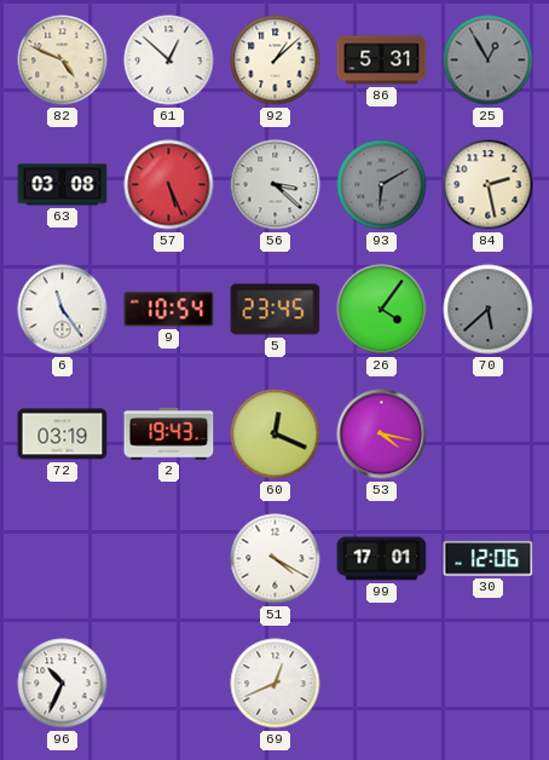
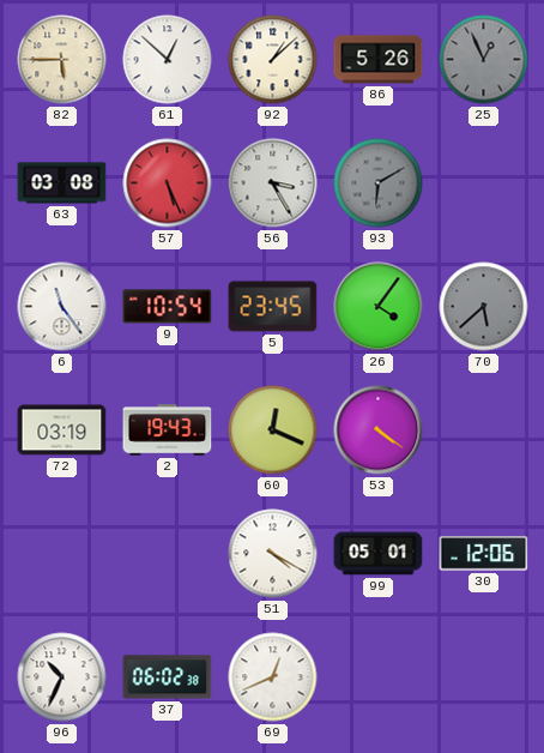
82: 4:49 -> 5:45 (62, 60)
86: 5:31 -> 5:26 (379, 60)
25: 12:55 -> 12:56 (484, 60)
56: 3:22 -> 3:25 (273, 183)
84: 2:28 -> none (489, 185)
53: 4:17 -> 4:21 (379, 430)
99: 17:01 -> 05:01 (379, 554)
37: none -> 06:02 (168, 677)
